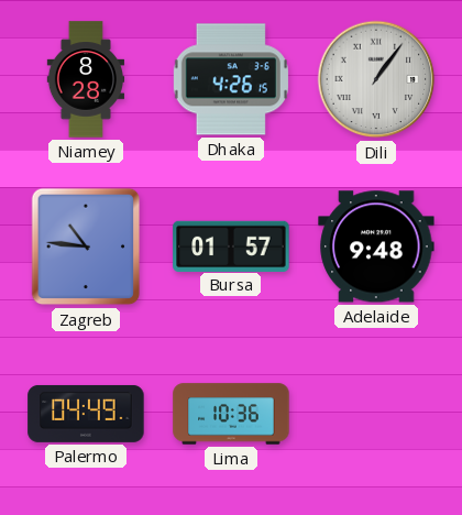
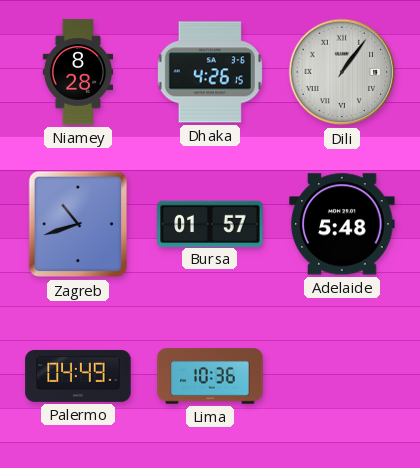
Zagreb: 10:46 -> 10:42 (78, 224)
Adelaide: 9:48 -> 5:48 (342, 224)
